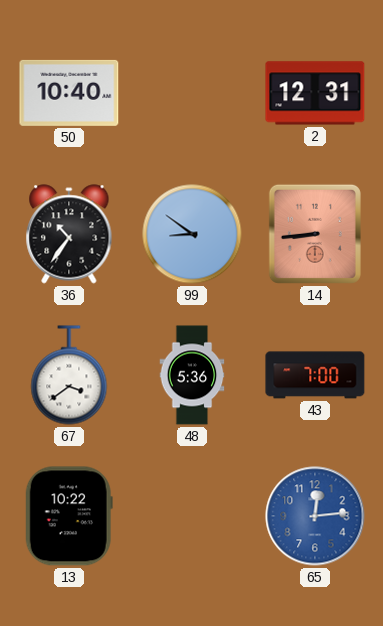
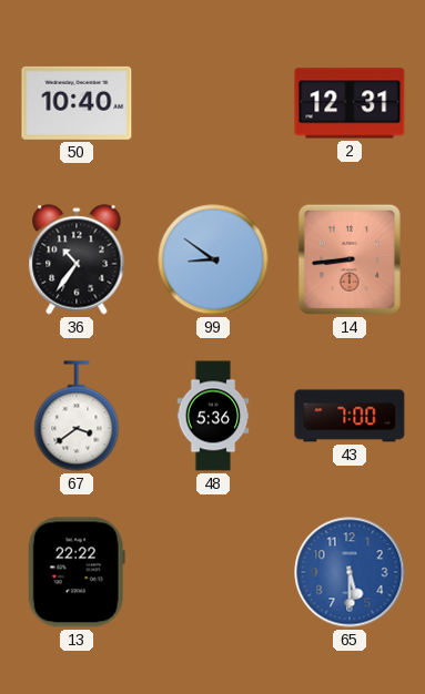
13: 10:22 -> 22:22 (77, 572)
65: 12:14 -> 5:30 (350, 572)
